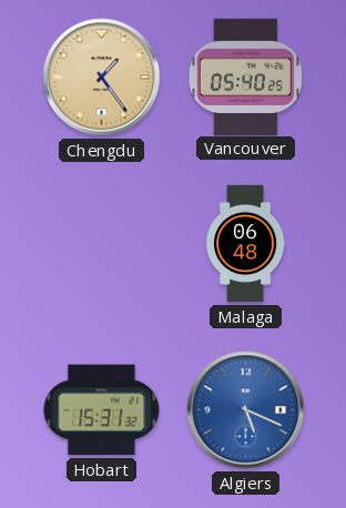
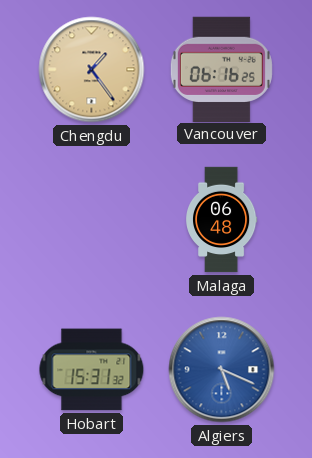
Vancouver: 05:40 -> 06:16 (221, 69)
